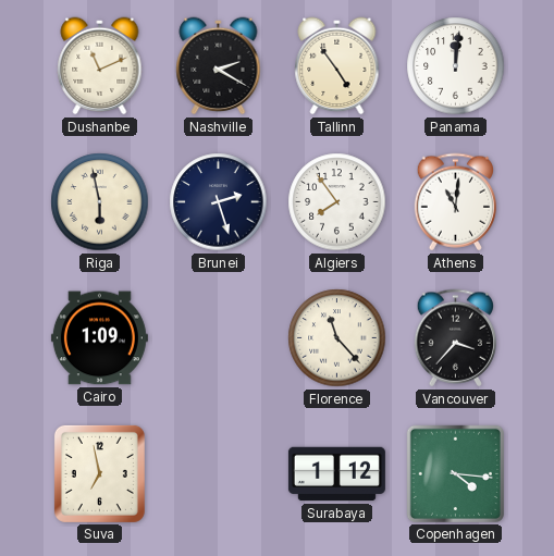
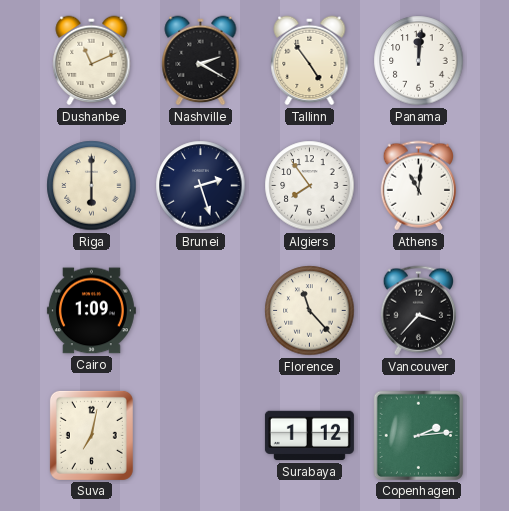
Riga: 5:58 -> 6:00 (92, 186)
Suva: 6:58 -> 7:02 (91, 435)
Copenhagen: 4:16 -> 2:14 (418, 435)
